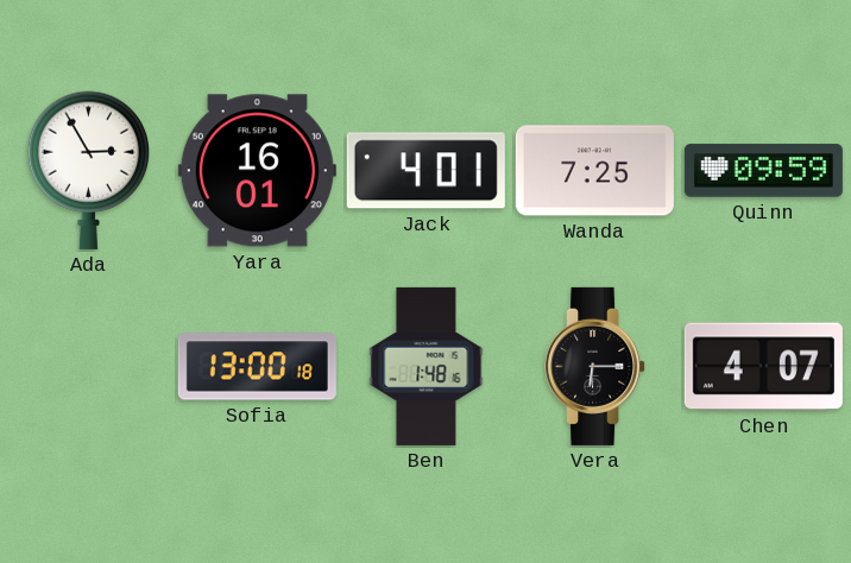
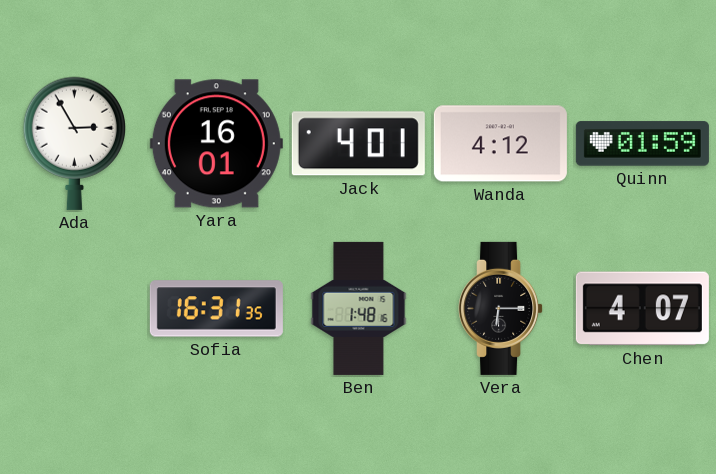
Wanda: 7:25 -> 4:12 (500, 144)
Quinn: 09:59 -> 01:59 (642, 144)
Sofia: 13:00 -> 16:31 (216, 309)
